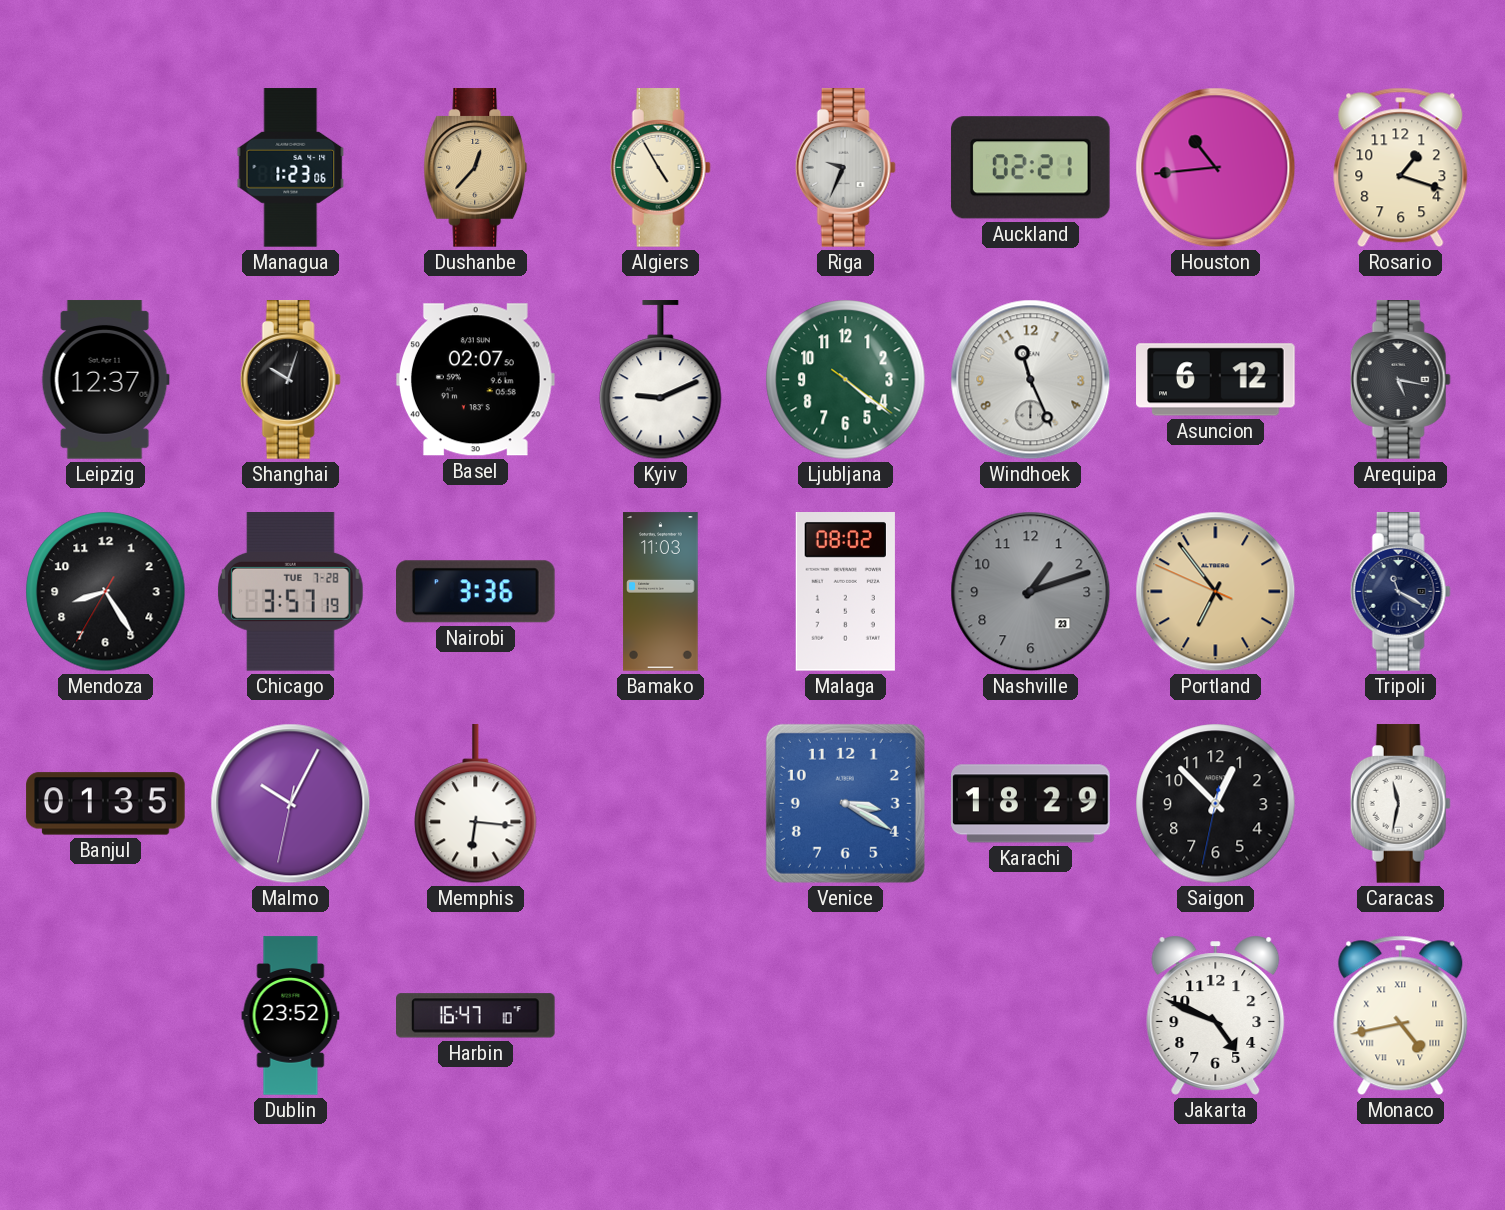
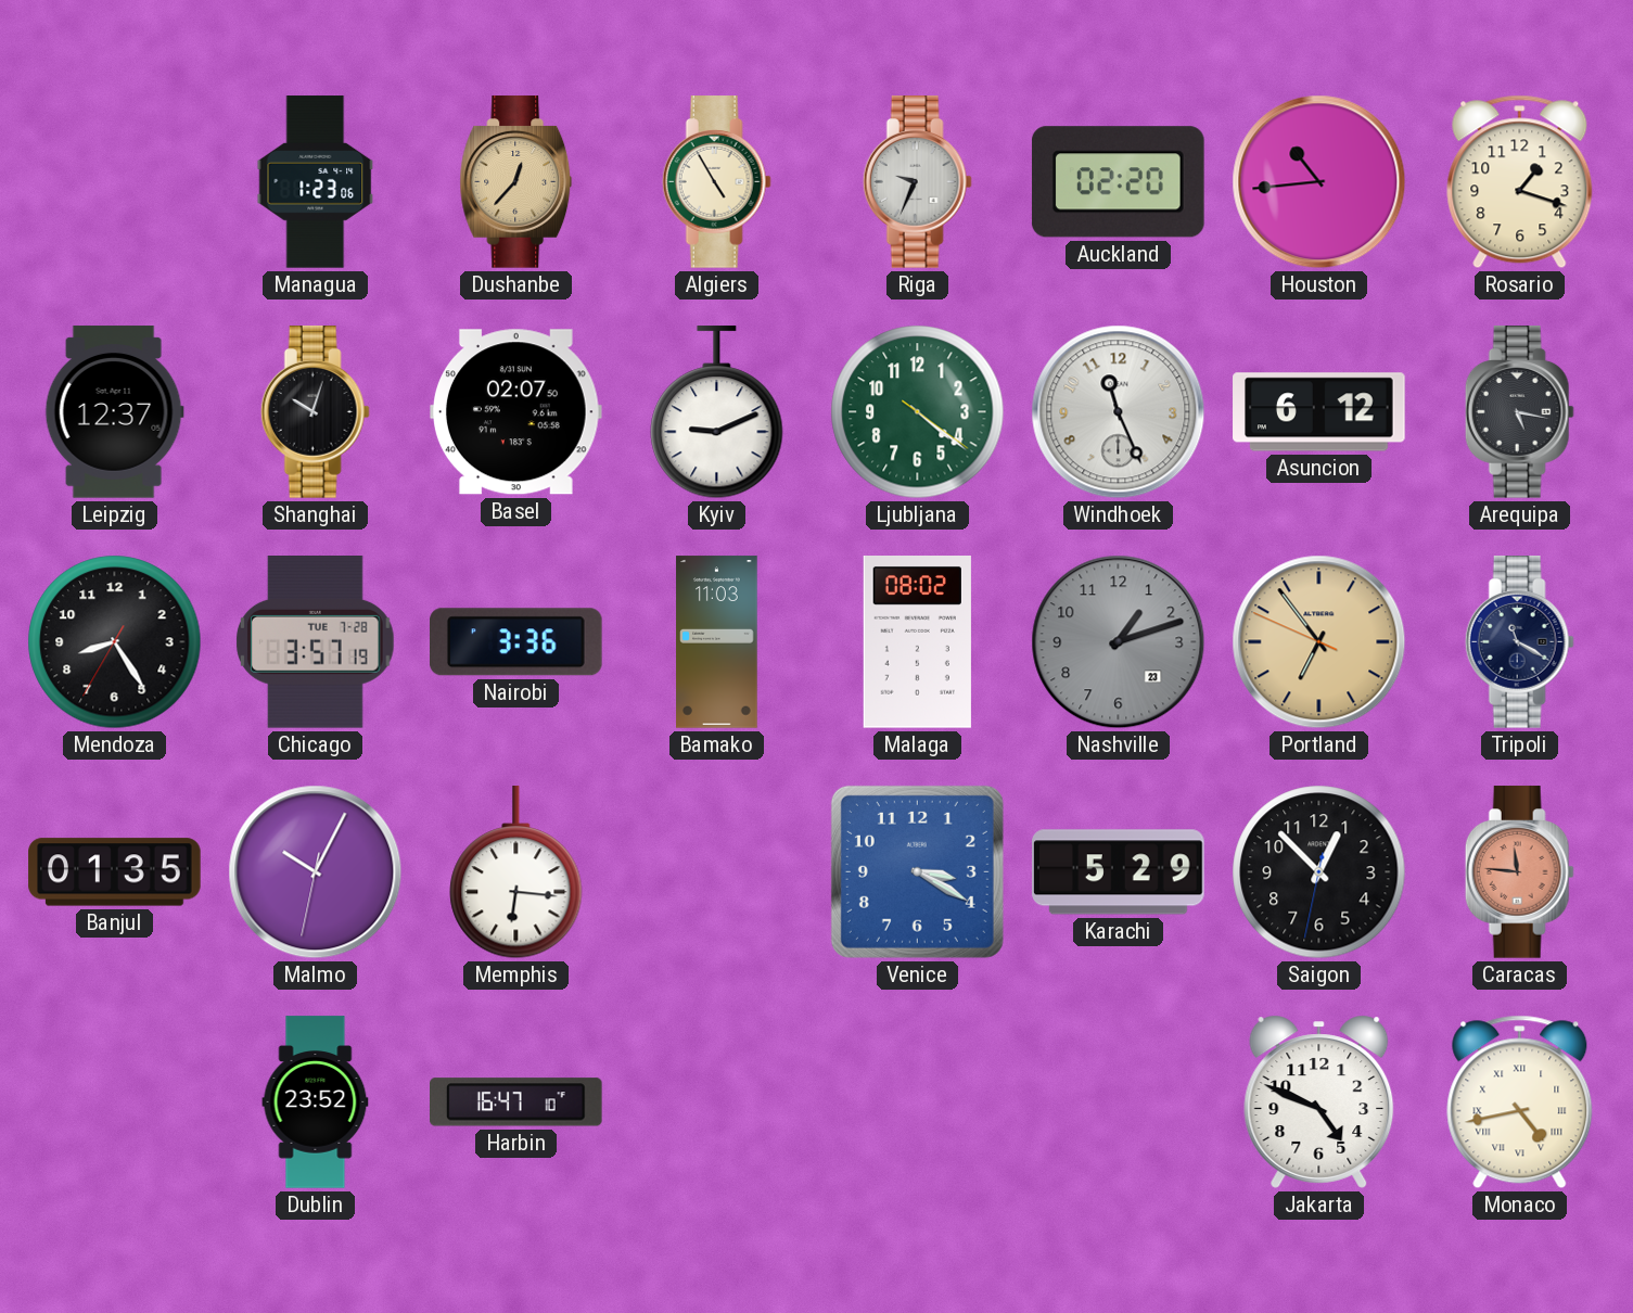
Auckland: 02:21 -> 02:20 (1118, 182)
Karachi: 18:29 -> 5:29 (1119, 872)
Caracas: 11:32 -> 11:46 (1519, 872)
Caracas dial: white -> salmon (1519, 872)
